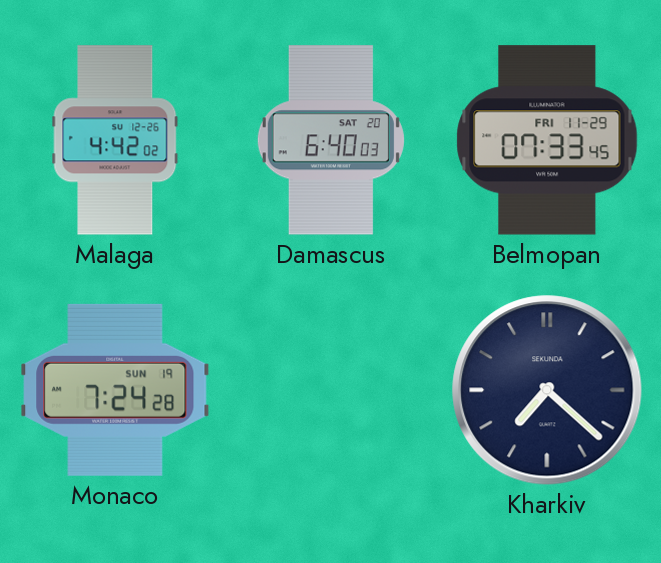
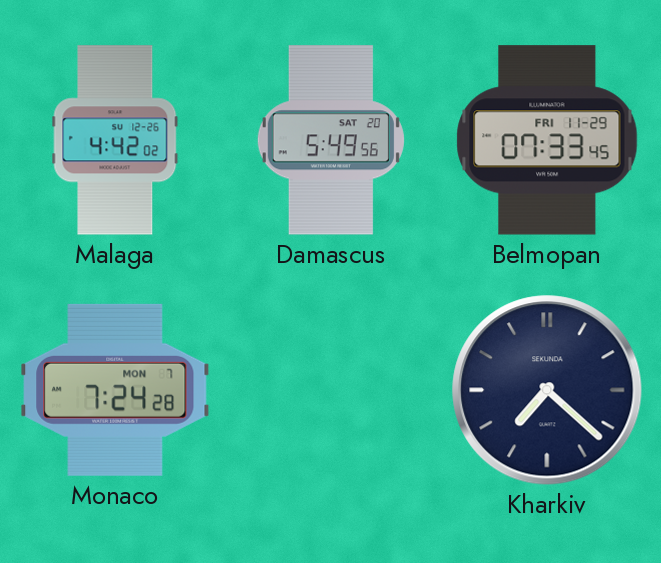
Damascus: 6:40 -> 5:49 (331, 140)
Monaco date: SUN 19 -> MON 7 (115, 390)
